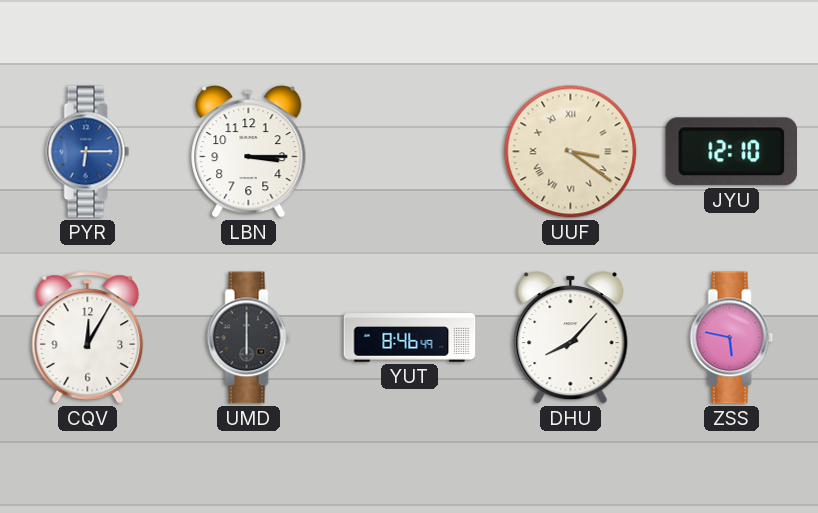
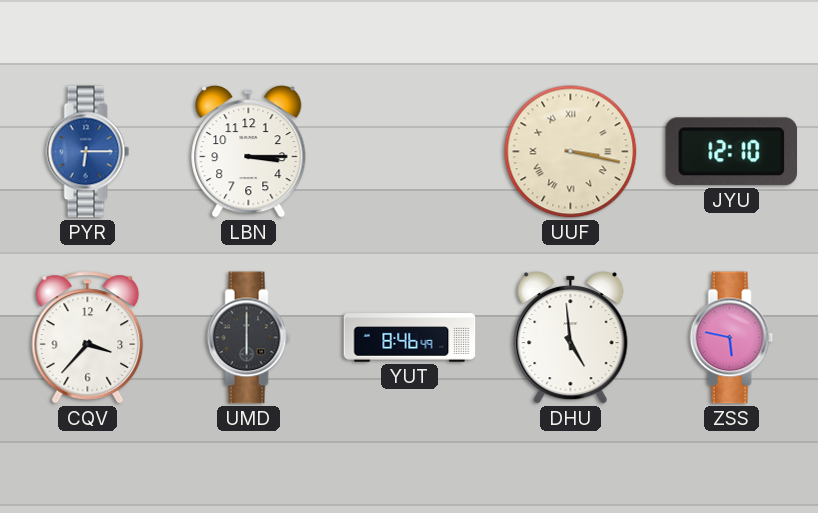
UUF: 3:21 -> 3:17 (571, 152)
CQV: 12:05 -> 3:37 (88, 338)
DHU: 8:07 -> 4:59 (571, 338)
